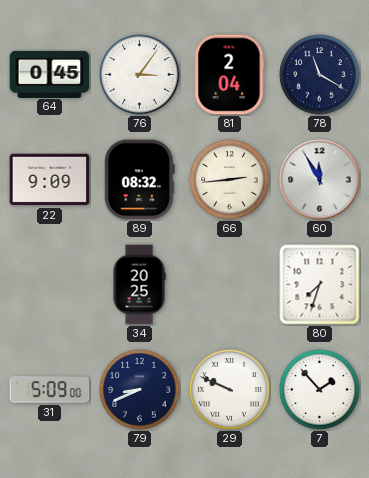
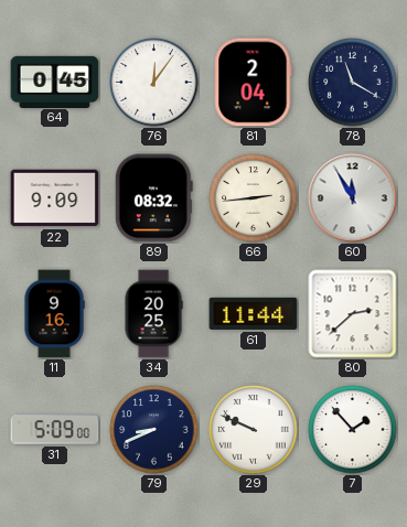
76: 3:06 -> 12:06 (154, 83)
11: none -> 9:16 (54, 314)
61: none -> 11:44 (254, 313)
80: 7:33 -> 2:38 (353, 314)
